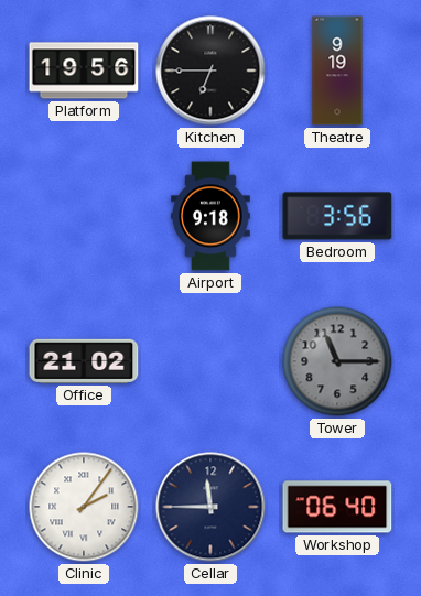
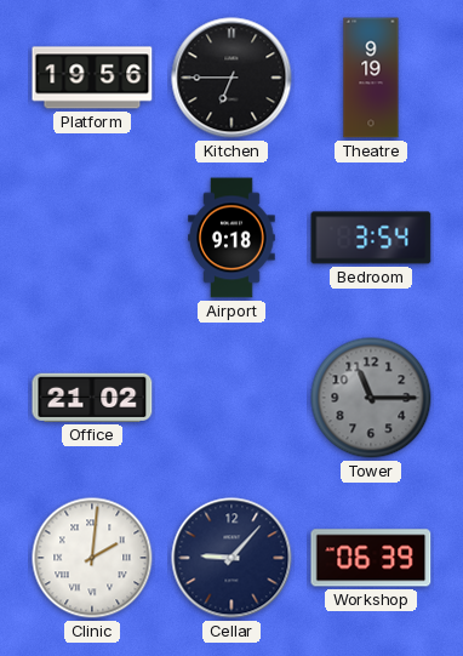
Bedroom: 3:56 -> 3:54 (371, 238)
Clinic: 2:06 -> 2:01 (92, 558)
Cellar: 11:45 -> 9:07 (232, 558)
Workshop: 06:40 -> 06:39 (371, 558)
